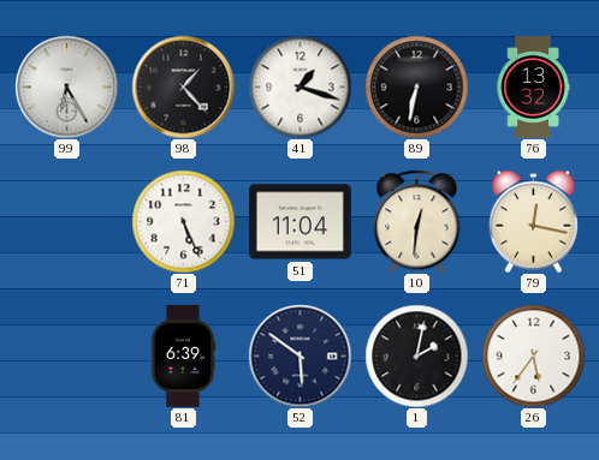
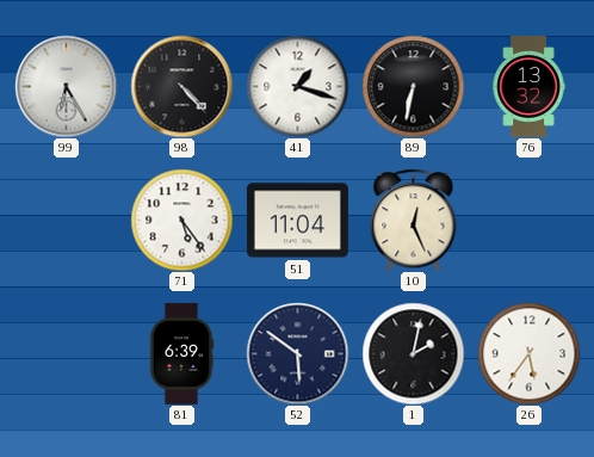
98: 1:23 -> 4:23 (181, 86)
71: 5:26 -> 5:24 (181, 220)
10: 12:31 -> 12:26 (414, 220)
79: 12:17 -> none (533, 221)
